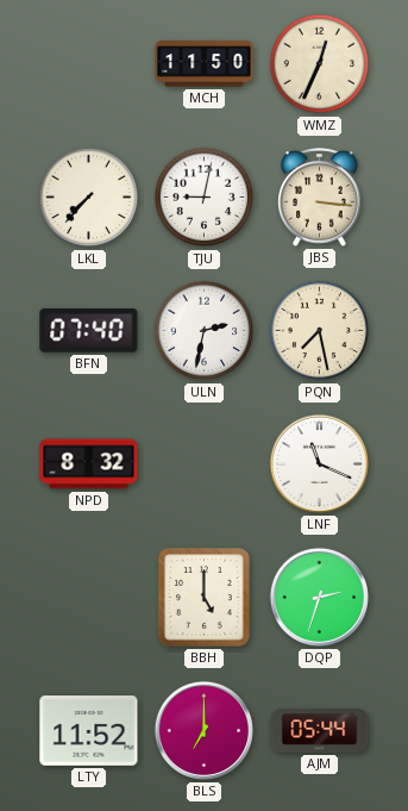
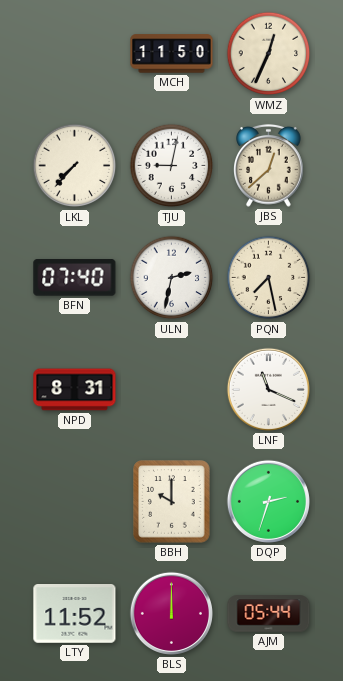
JBS: 3:16 -> 12:38 (269, 165)
NPD: 8:32 -> 8:31 (75, 390)
BBH: 5:00 -> 10:00 (172, 502)
BLS: 7:00 -> 12:00 (171, 613)
